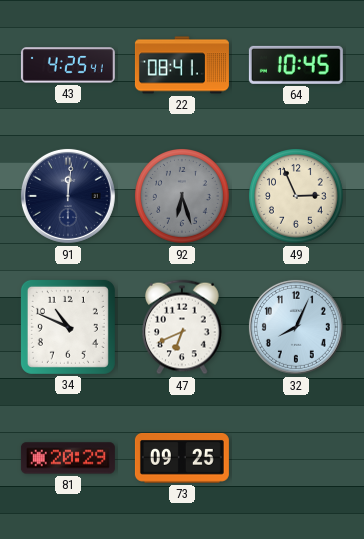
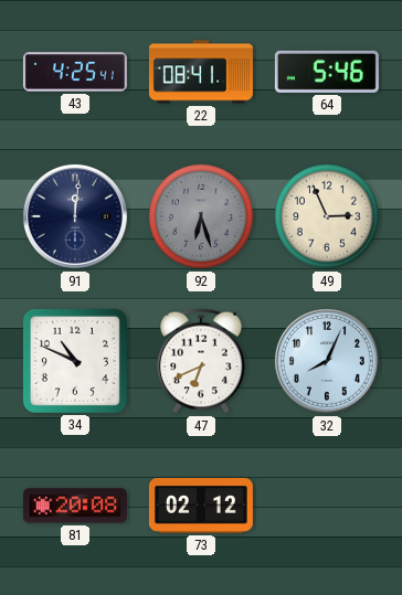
64: 10:45 -> 5:46 (327, 72)
81: 20:29 -> 20:08 (75, 506)
73: 09:25 -> 02:12 (201, 507)
